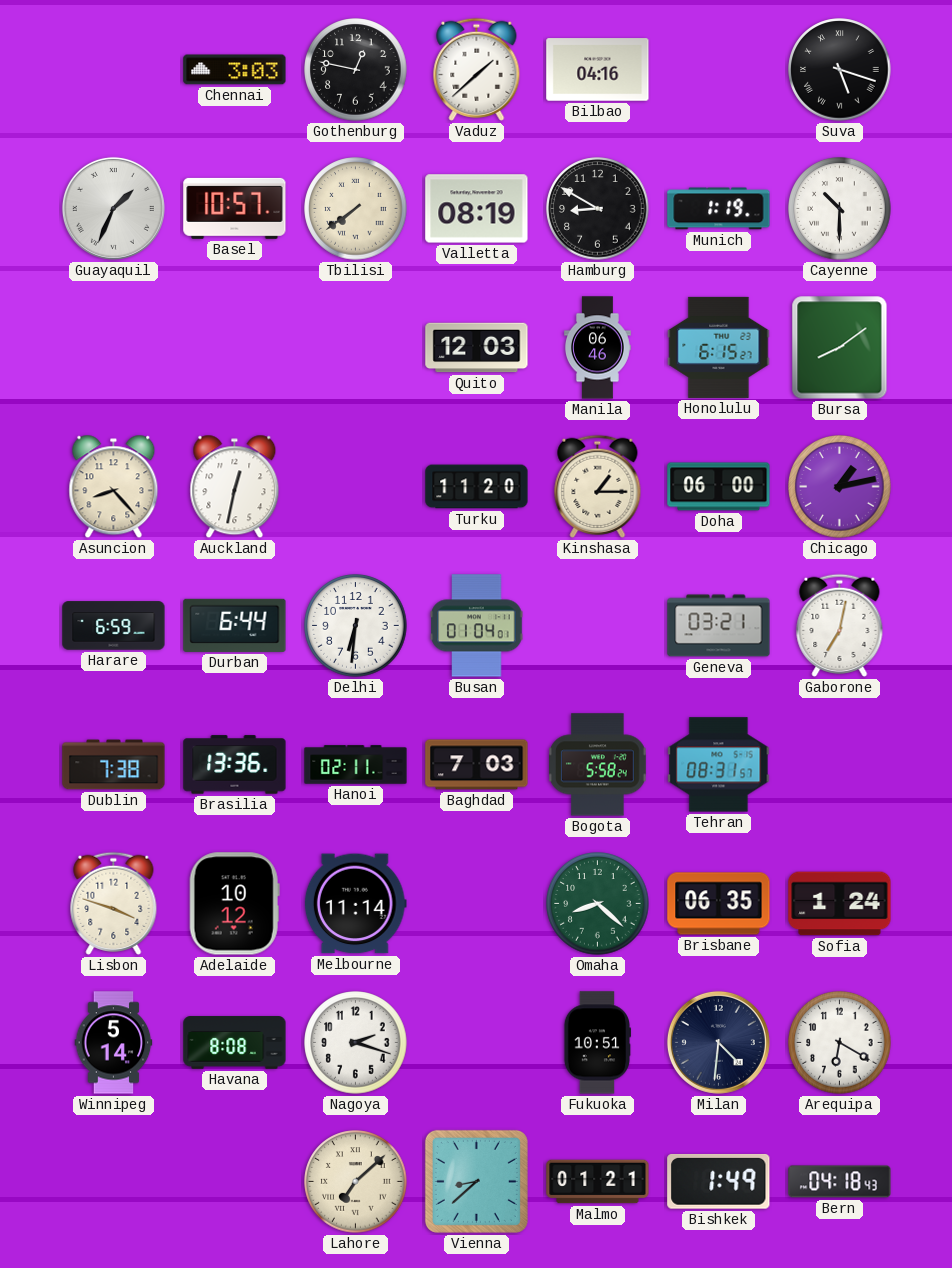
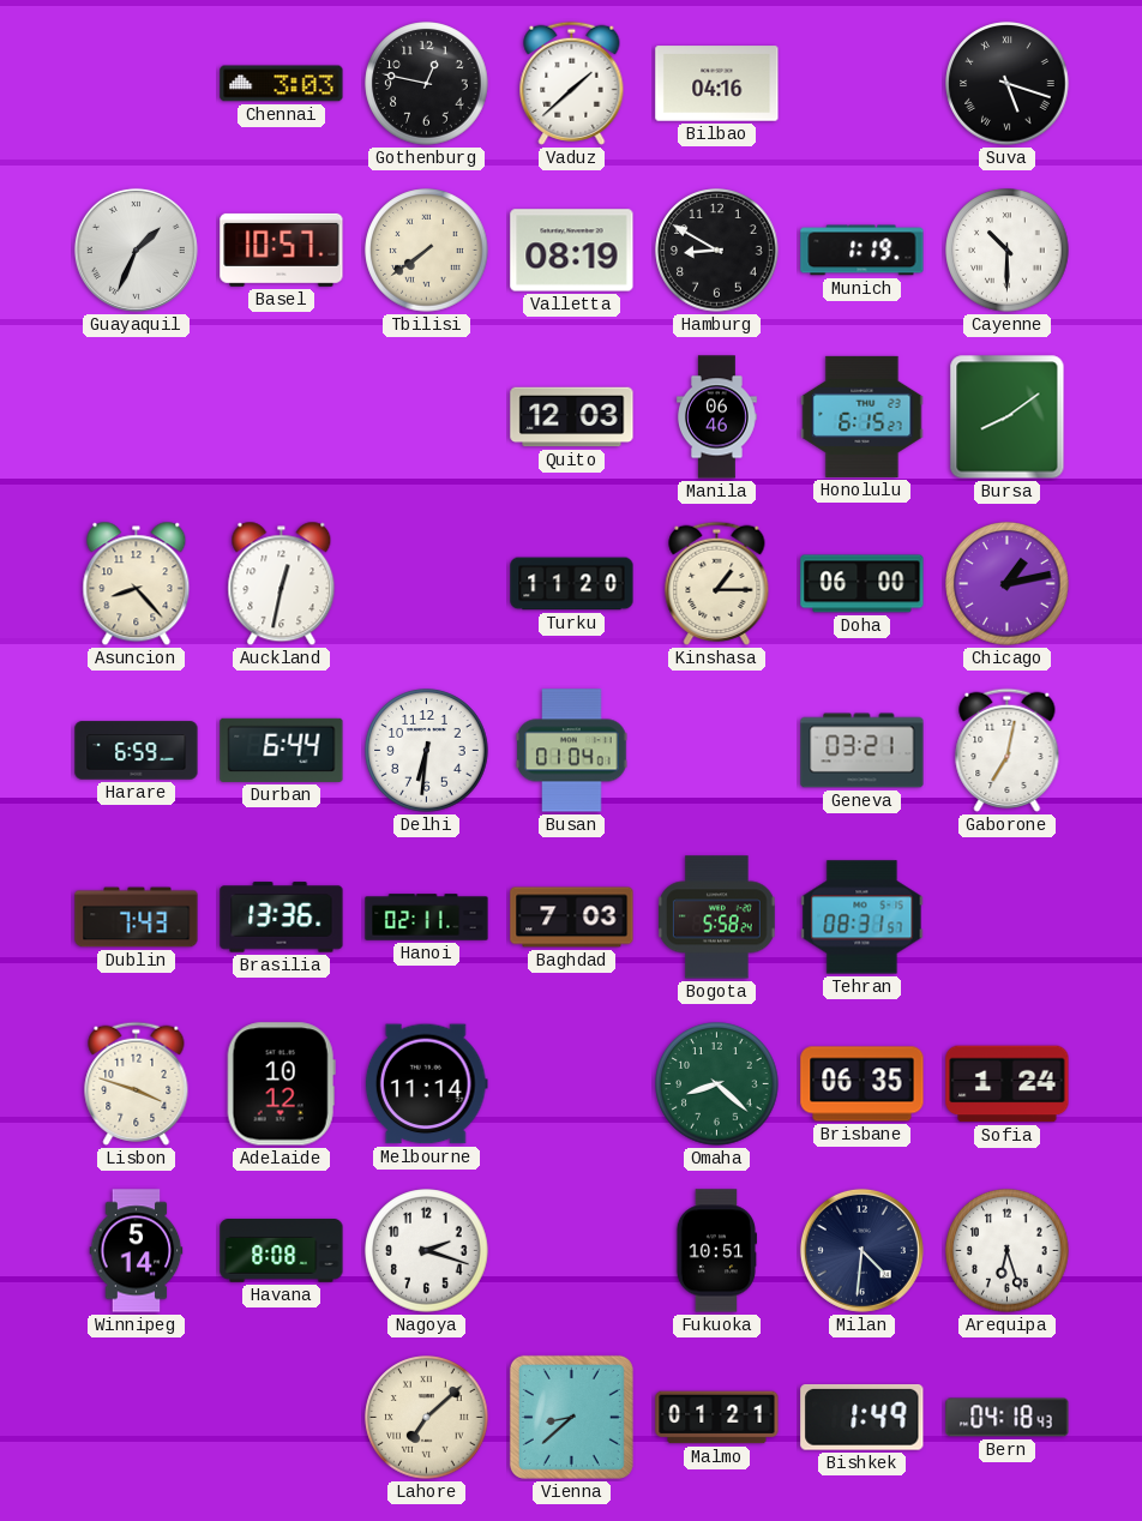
Dublin: 7:38 -> 7:43 (137, 918)
Arequipa: 6:20 -> 6:27 (1008, 1251)
